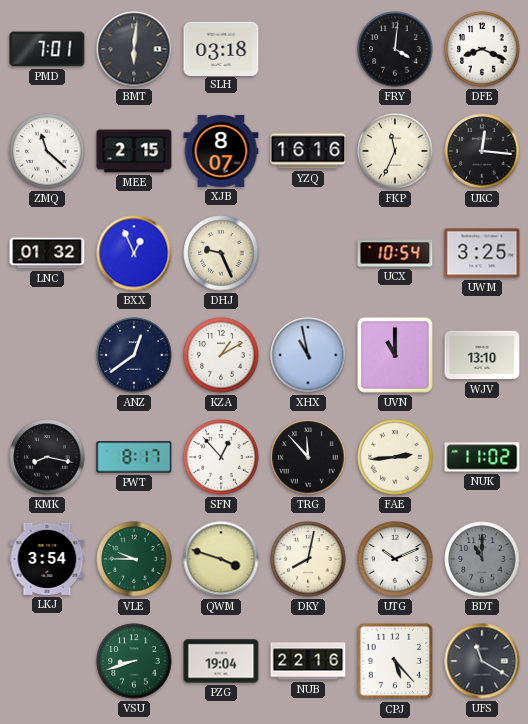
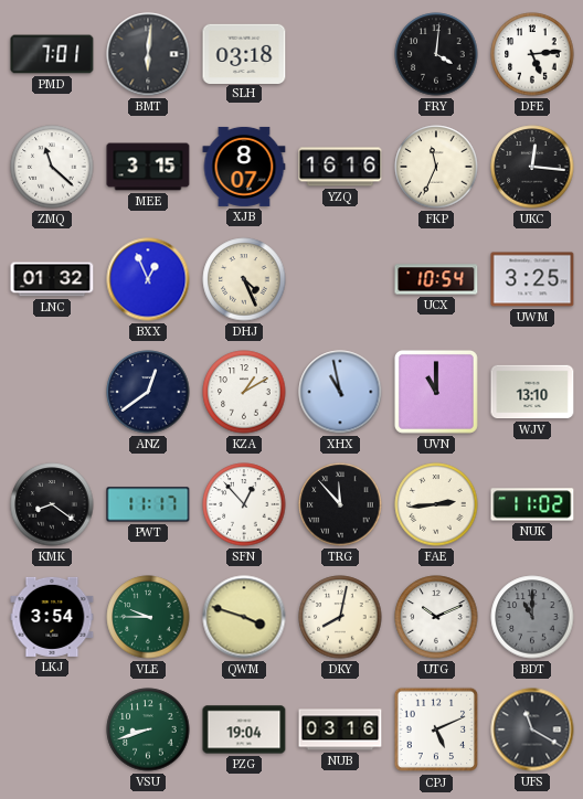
DFE: 8:19 -> 5:14 (532, 54)
MEE: 2:15 -> 3:15 (148, 167)
DHJ: 9:26 -> 4:26 (244, 279)
KMK: 8:17 -> 8:21 (52, 504)
PWT: 8:17 -> 11:17 (148, 504)
NUB: 22:16 -> 03:16 (340, 729)
CPJ: 5:23 -> 5:11 (436, 729)
